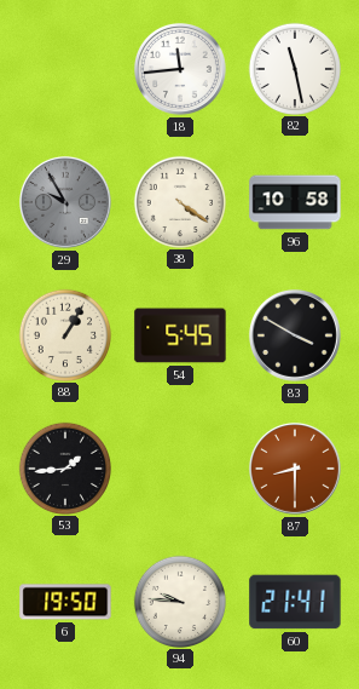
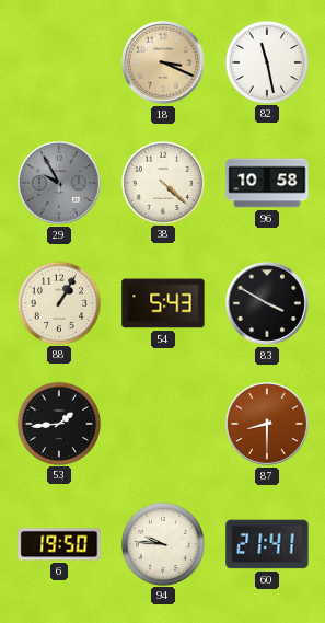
18: 11:44 -> 3:19 (164, 64)
18 dial: white -> champagne (164, 64)
38: 4:21 -> 4:22 (162, 182)
54: 5:45 -> 5:43 (163, 303)
